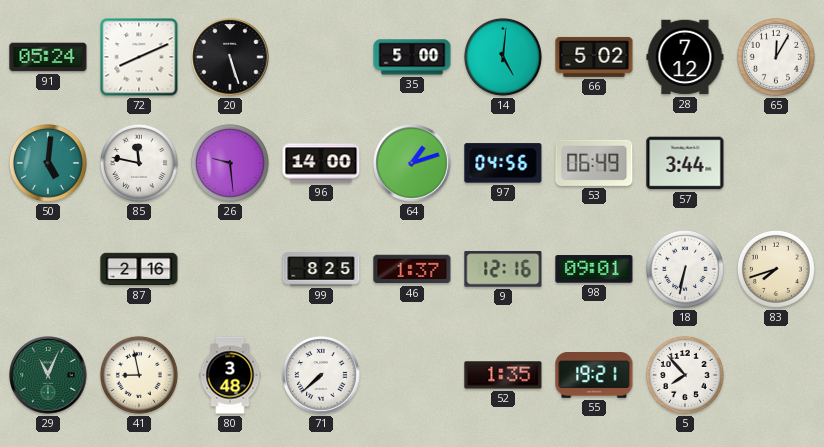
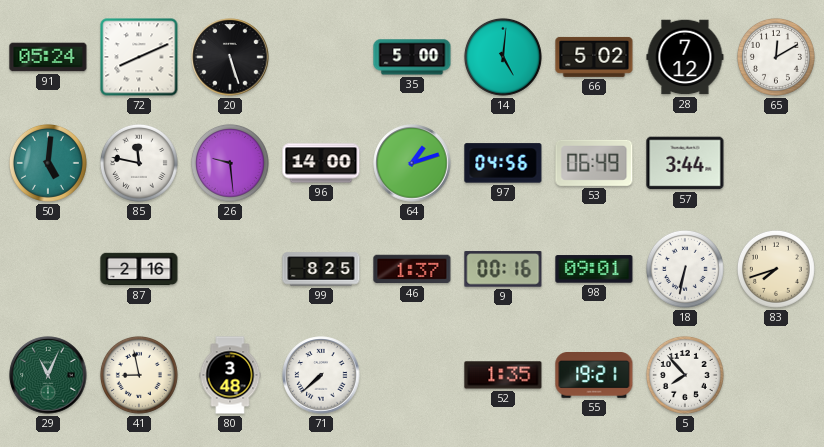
65: 12:05 -> 12:10 (776, 57)
9: 12:16 -> 00:16 (503, 269)
